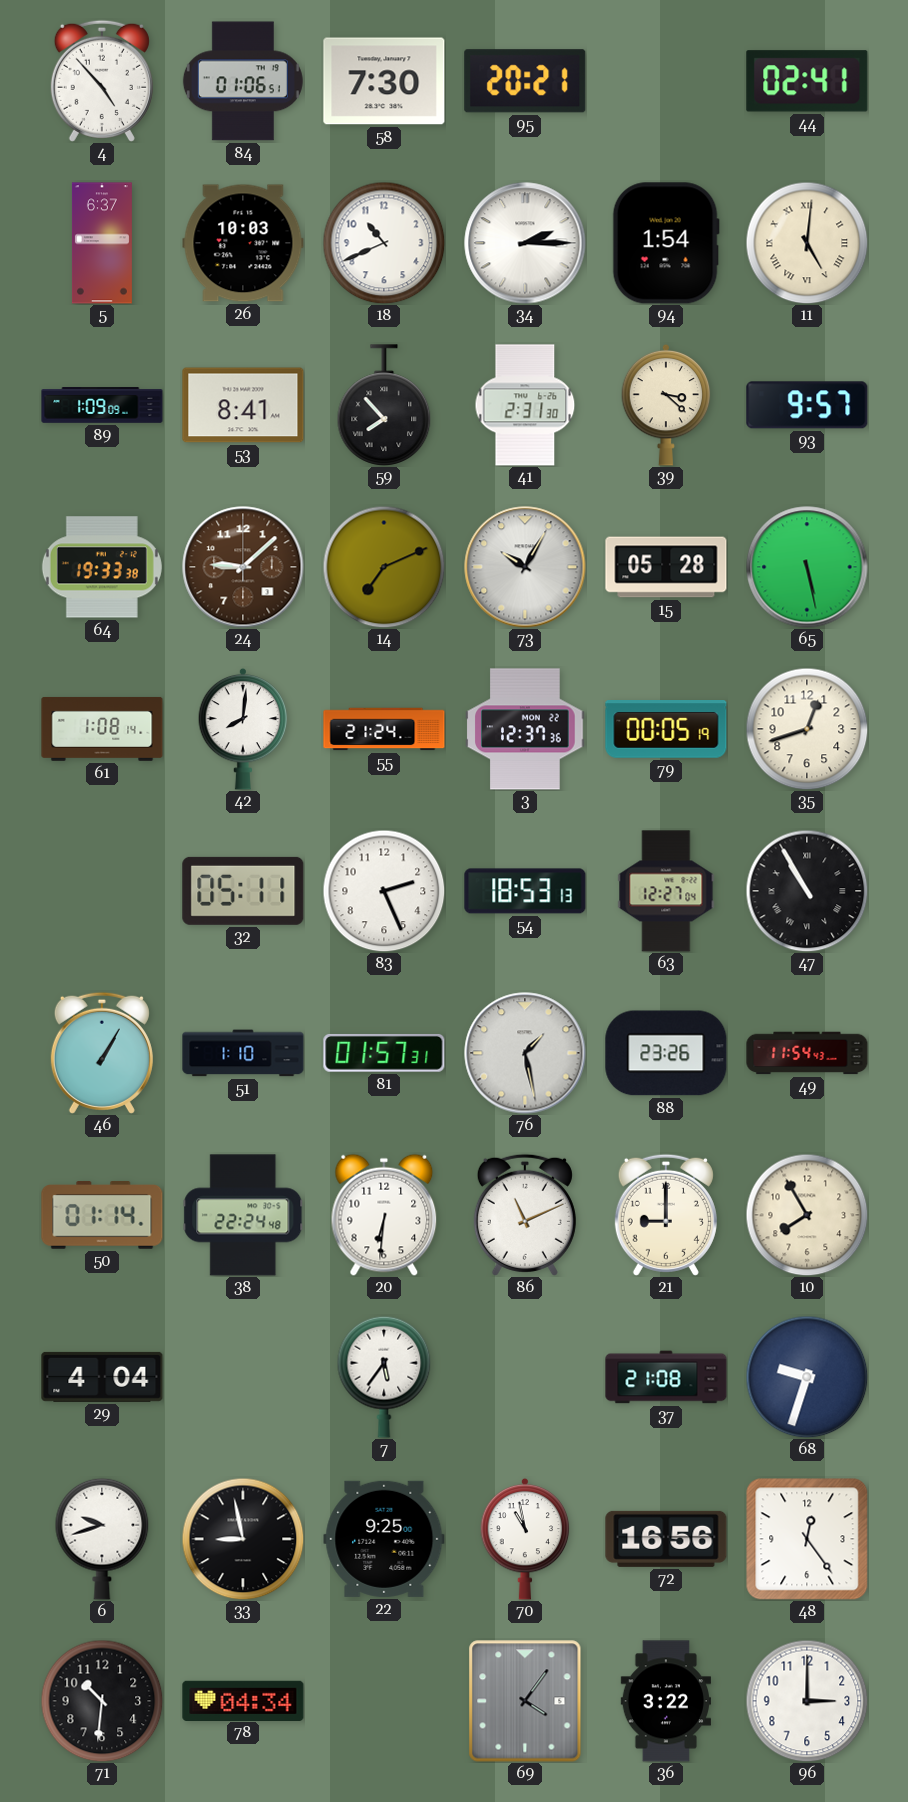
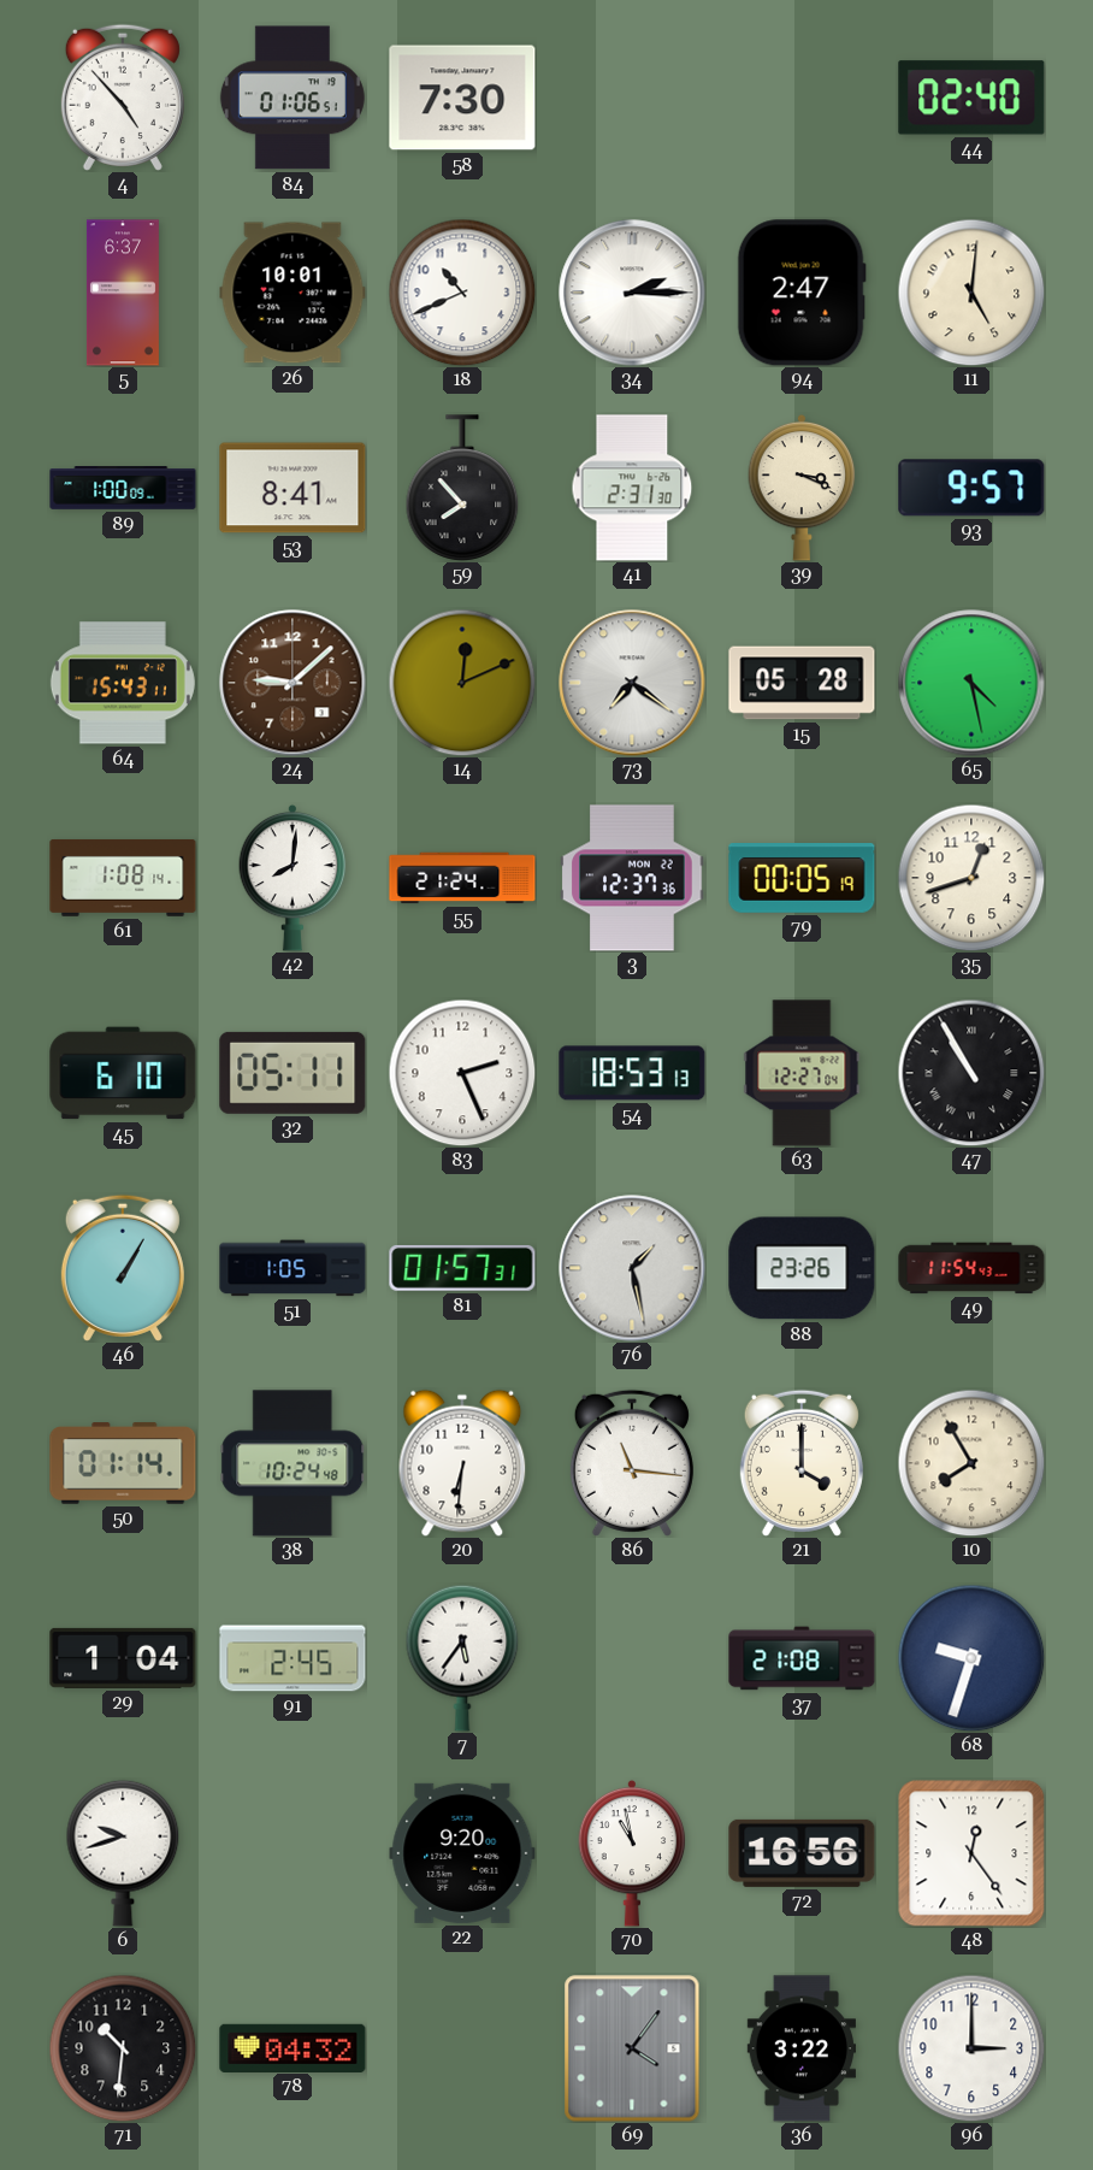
95: 20:21 -> none (525, 81)
44: 02:41 -> 02:40 (971, 98)
26: 10:03 -> 10:01 (293, 293)
94: 1:54 -> 2:47 (802, 293)
11 numerals: Roman -> Arabic (971, 293)
89: 1:09 -> 1:00 (123, 488)
39: 3:22 -> 3:19 (802, 488)
64: 19:33 -> 15:43 (123, 683)
14: 7:11 -> 12:11 (462, 683)
73: 10:05 -> 7:21 (632, 683)
65: 5:28 -> 4:28 (971, 683)
45: none -> 6:10 (123, 1073)
51: 1:10 -> 1:05 (293, 1268)
38: 22:24 -> 10:24 (293, 1463)
86: 11:11 -> 11:16 (632, 1463)
21: 9:00 -> 4:00 (802, 1463)
29: 4:04 -> 1:04 (123, 1658)
91: none -> 2:45 (293, 1658)
33: 8:58 -> none (243, 1539)
22: 9:25 -> 9:20 (462, 1853)
78: 04:34 -> 04:32 (293, 2047)
